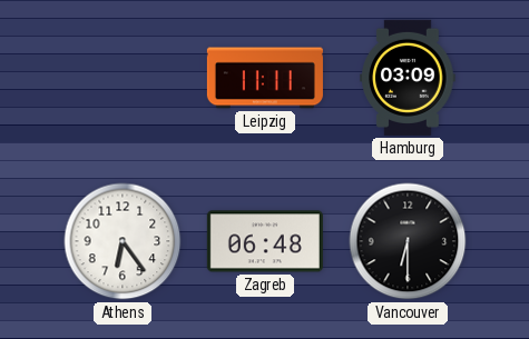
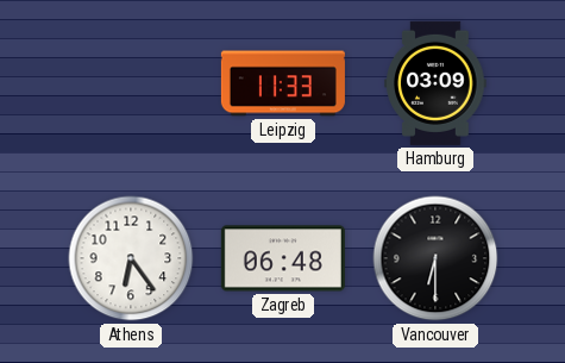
Leipzig: 11:11 -> 11:33 (283, 83)
